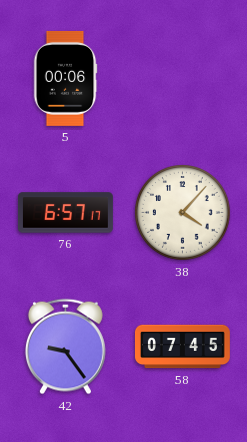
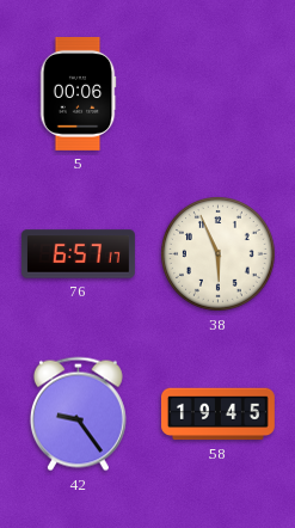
38: 4:07 -> 5:56 (219, 254)
58: 07:45 -> 19:45 (217, 415)
